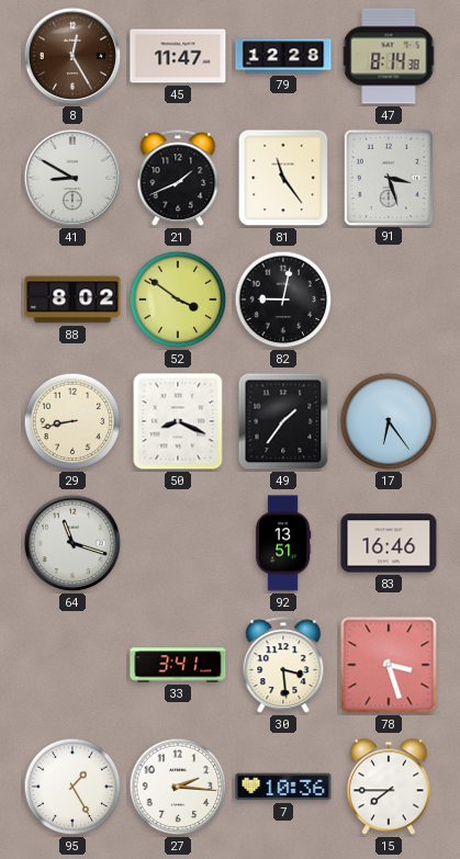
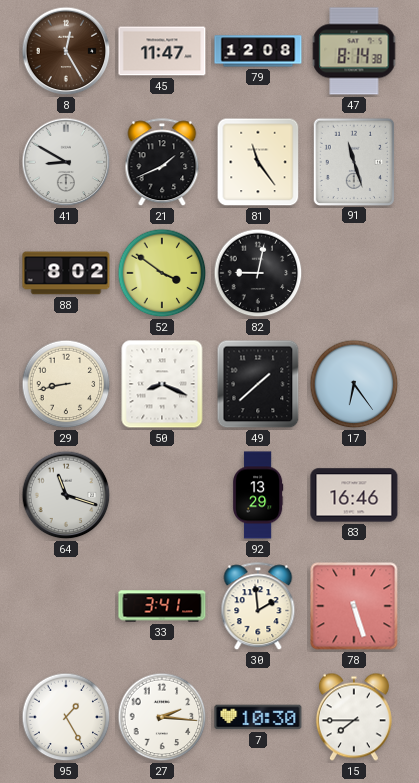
79: 12:28 -> 12:08 (258, 51)
91: 3:27 -> 11:27 (353, 161)
49: 1:36 -> 1:38 (258, 384)
92: 13:51 -> 13:29 (258, 495)
30: 3:29 -> 1:59 (258, 607)
78: 3:27 -> 5:27 (354, 606)
7: 10:36 -> 10:30 (258, 717)
